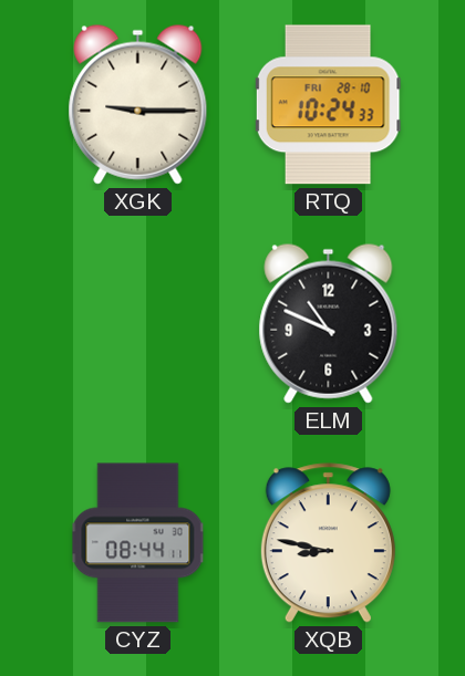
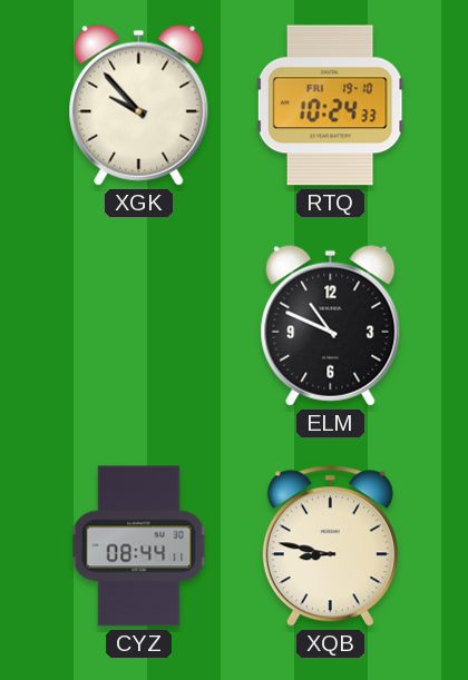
XGK: 9:15 -> 9:53 (139, 105)
RTQ date: FRI 28-10 -> FRI 19-10 (331, 106)
